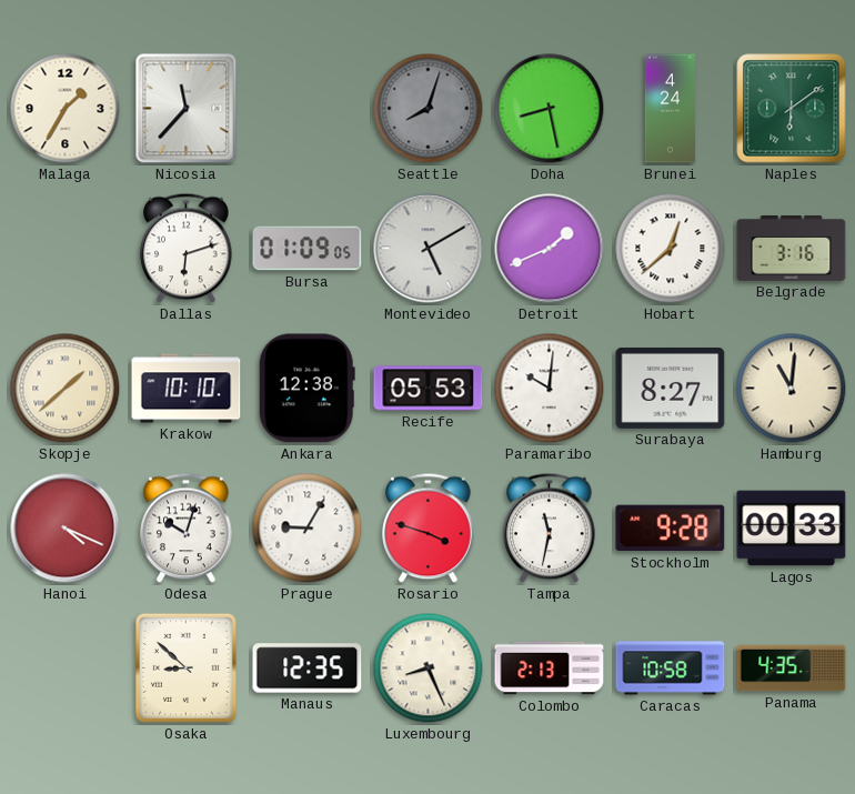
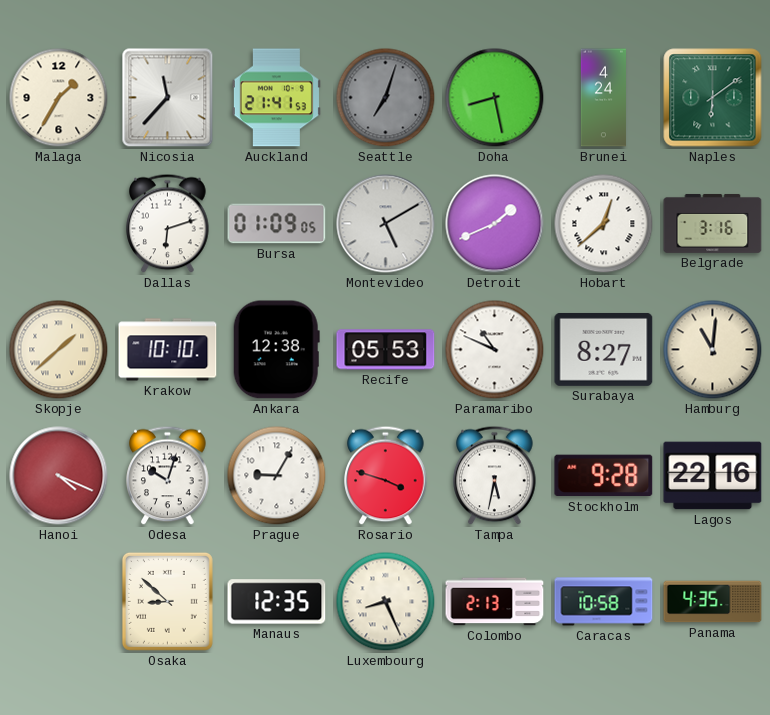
Auckland: none -> 21:41 (276, 98)
Seattle: 8:03 -> 7:03 (386, 98)
Paramaribo: 10:01 -> 10:49 (495, 350)
Tampa: 11:32 -> 5:32 (495, 476)
Lagos: 00:33 -> 22:16 (713, 476)
